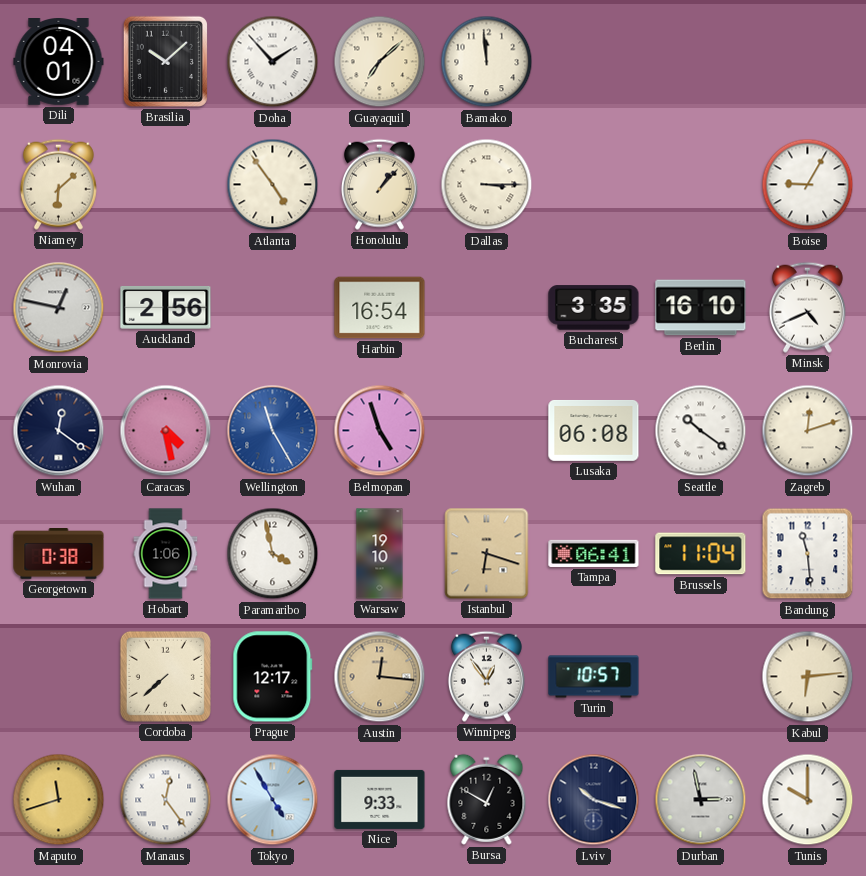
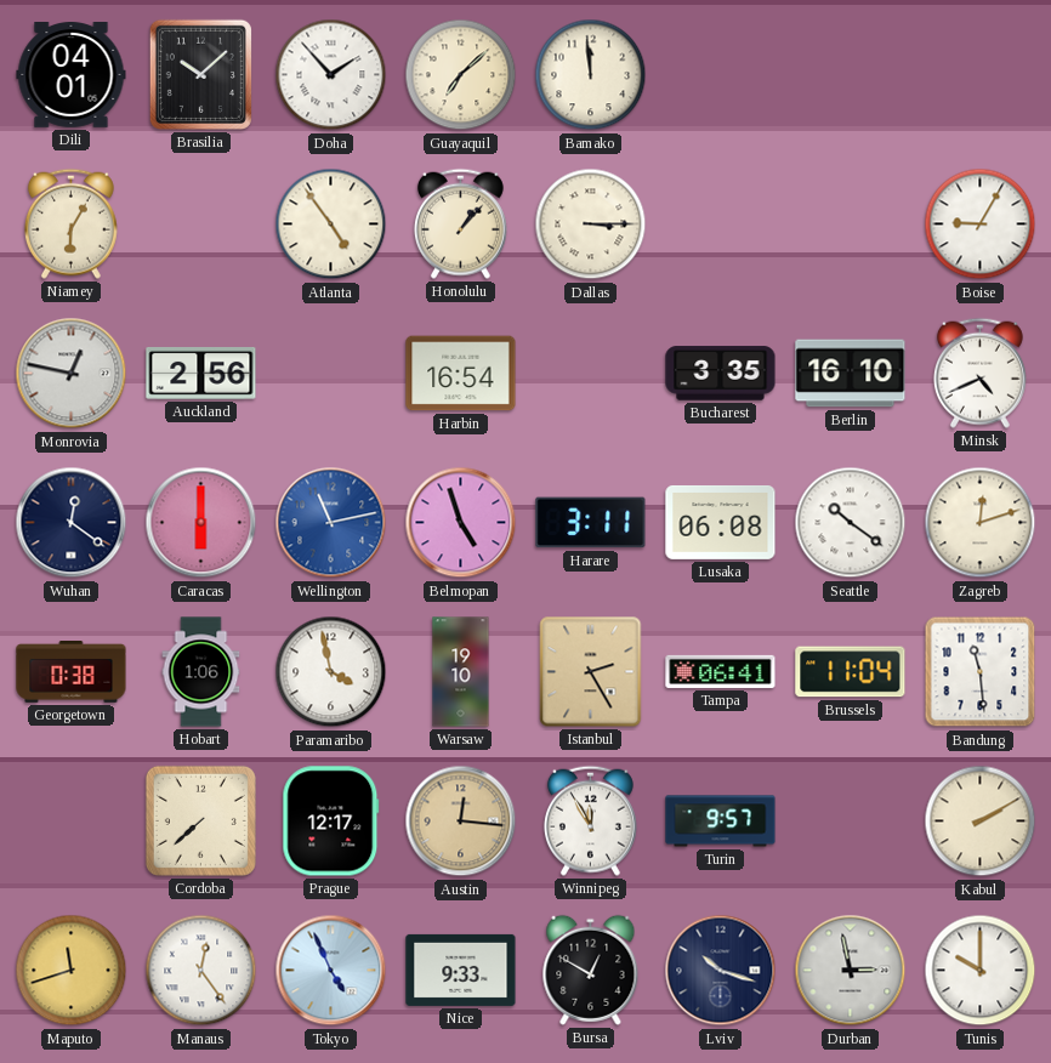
Niamey: 6:08 -> 6:05 (70, 223)
Caracas: 4:28 -> 6:00 (201, 523)
Wellington: 11:25 -> 11:13 (331, 523)
Harare: none -> 3:11 (591, 523)
Istanbul: 6:18 -> 2:25 (591, 672)
Winnipeg: 12:54 -> 11:55 (590, 820)
Turin: 10:57 -> 9:57 (721, 822)
Kabul: 6:14 -> 2:10 (981, 822)
Tokyo: 4:55 -> 4:56 (331, 971)
